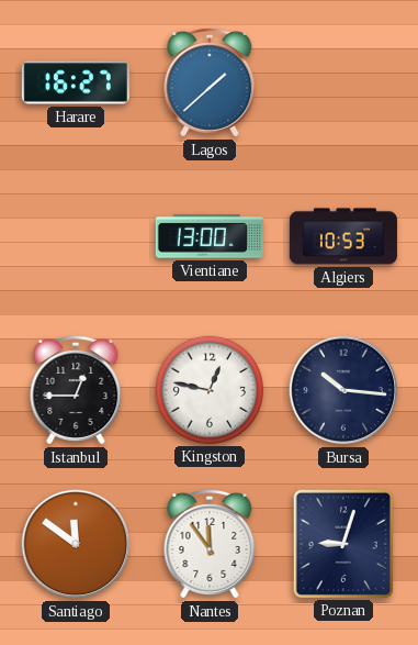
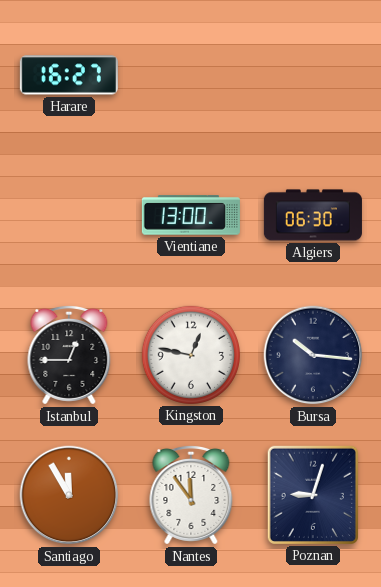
Lagos: 1:38 -> none (210, 82)
Algiers: 10:53 -> 06:30 (313, 215)
Santiago: 11:51 -> 11:55 (69, 495)
